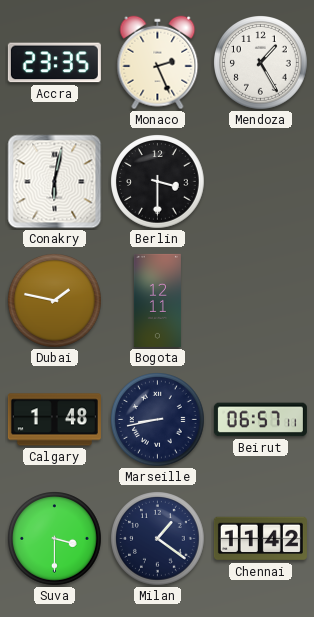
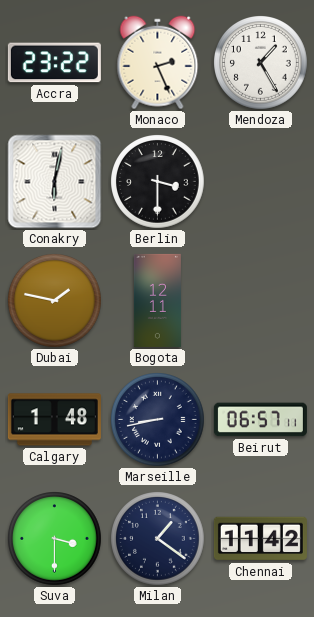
Accra: 23:35 -> 23:22 (54, 63)
